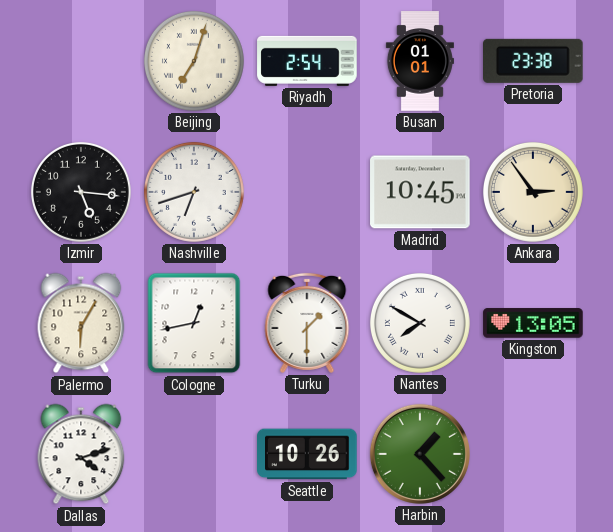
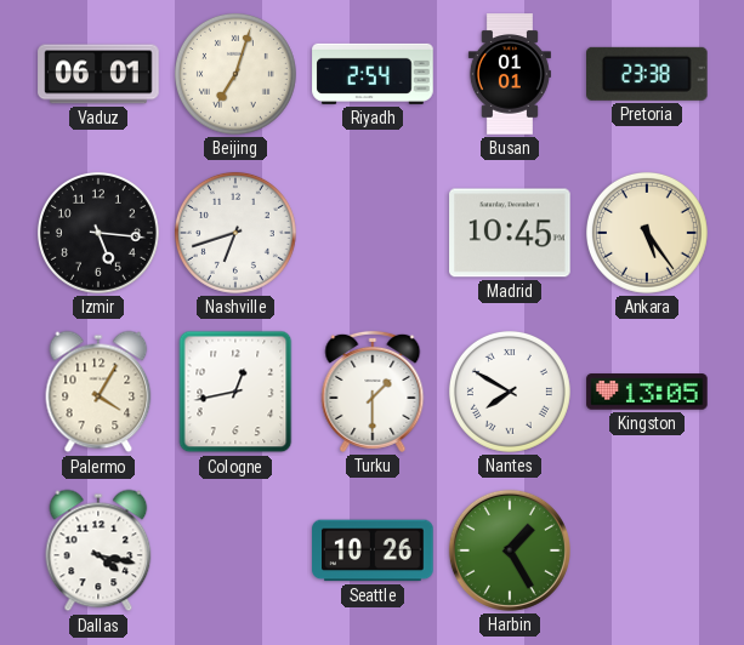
Vaduz: none -> 06:01 (98, 74)
Ankara: 2:54 -> 5:24 (647, 233)
Palermo: 6:05 -> 4:05 (98, 392)
Dallas: 4:12 -> 4:17 (98, 550)
Harbin: 1:23 -> 1:25 (510, 550)
